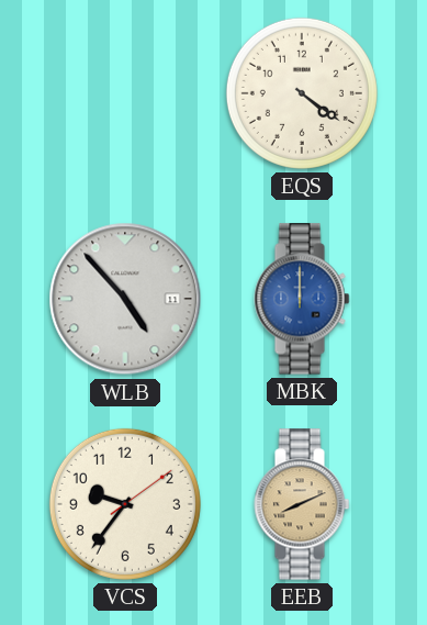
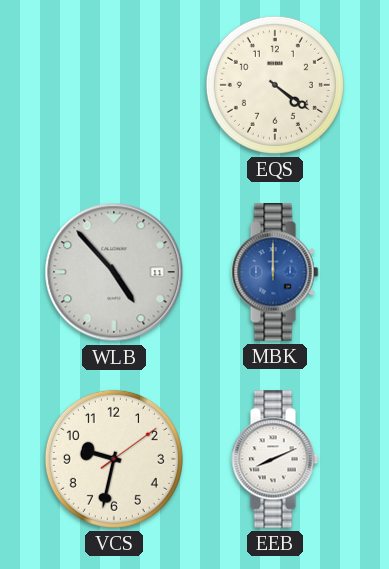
VCS: 9:36 -> 9:32 (114, 459)
EEB dial: champagne -> white (275, 459)
